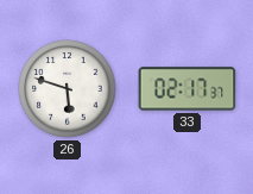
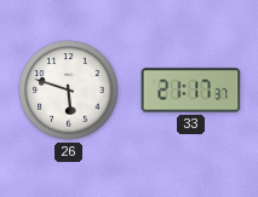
33: 02:17 -> 21:17 (191, 91)
